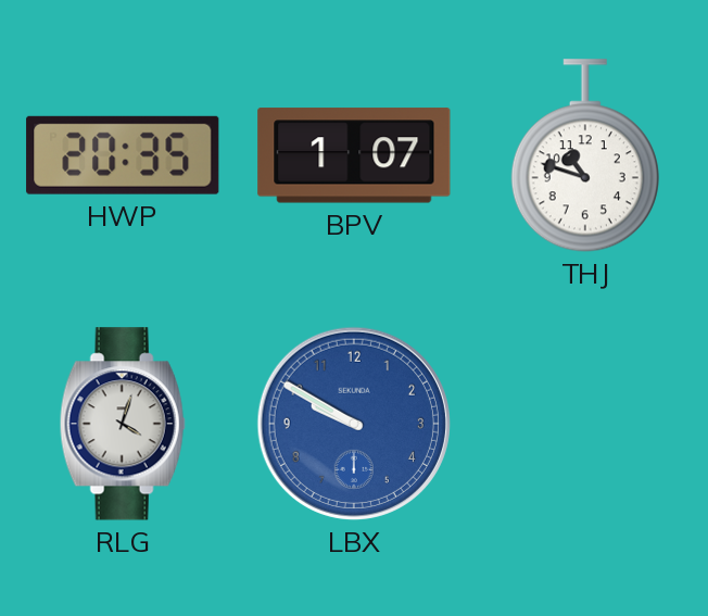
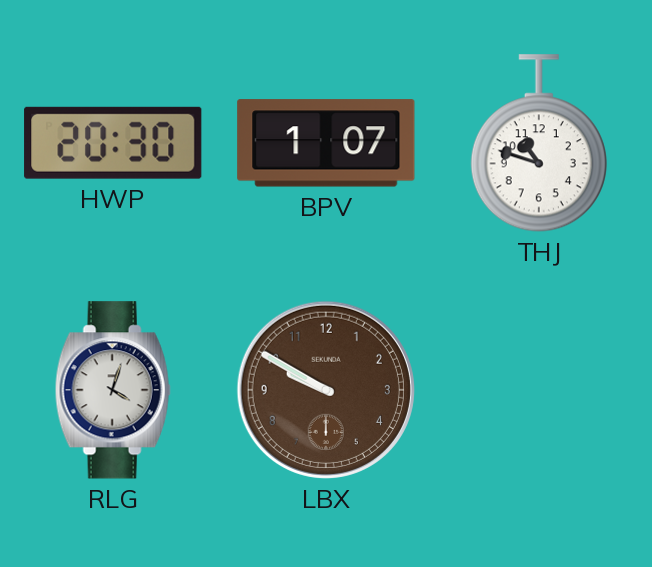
HWP: 20:35 -> 20:30 (113, 143)
LBX dial: blue -> brown (326, 390)
